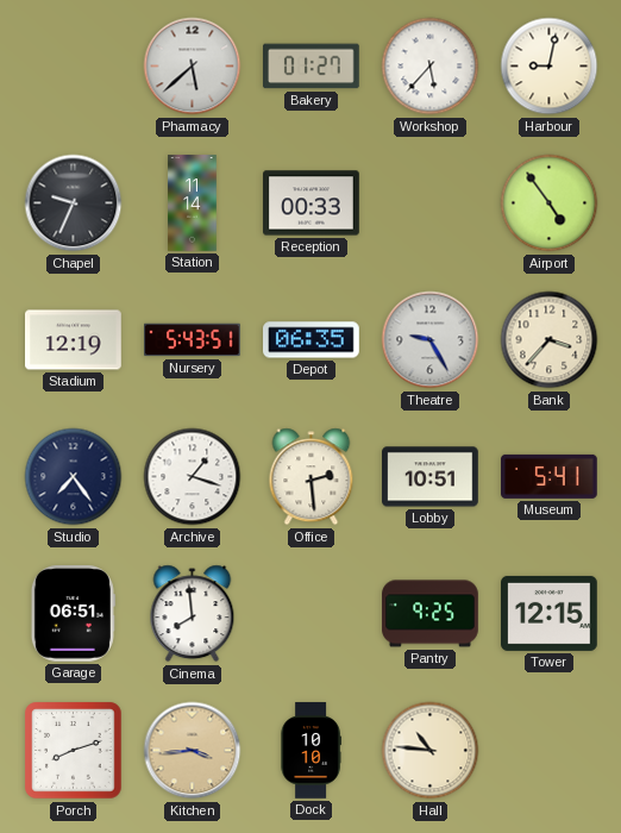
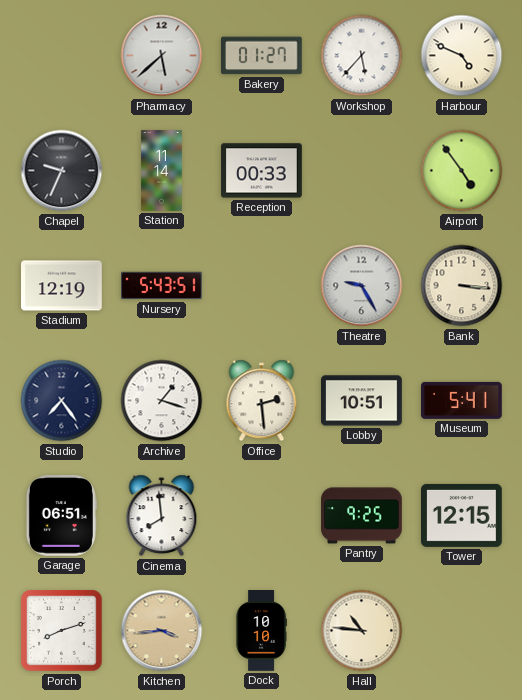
Harbour: 9:02 -> 4:49 (462, 56)
Depot: 06:35 -> none (312, 340)
Bank: 3:37 -> 3:16 (462, 286)
